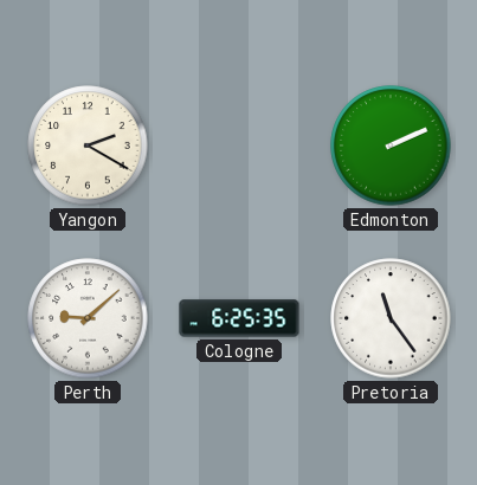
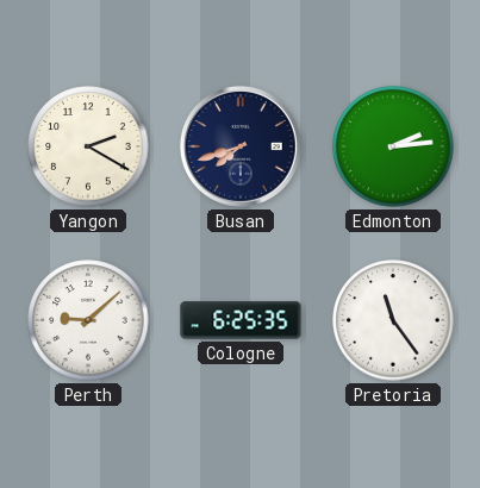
Busan: none -> 7:42 (241, 146)
Edmonton: 2:11 -> 2:14 (393, 146)
